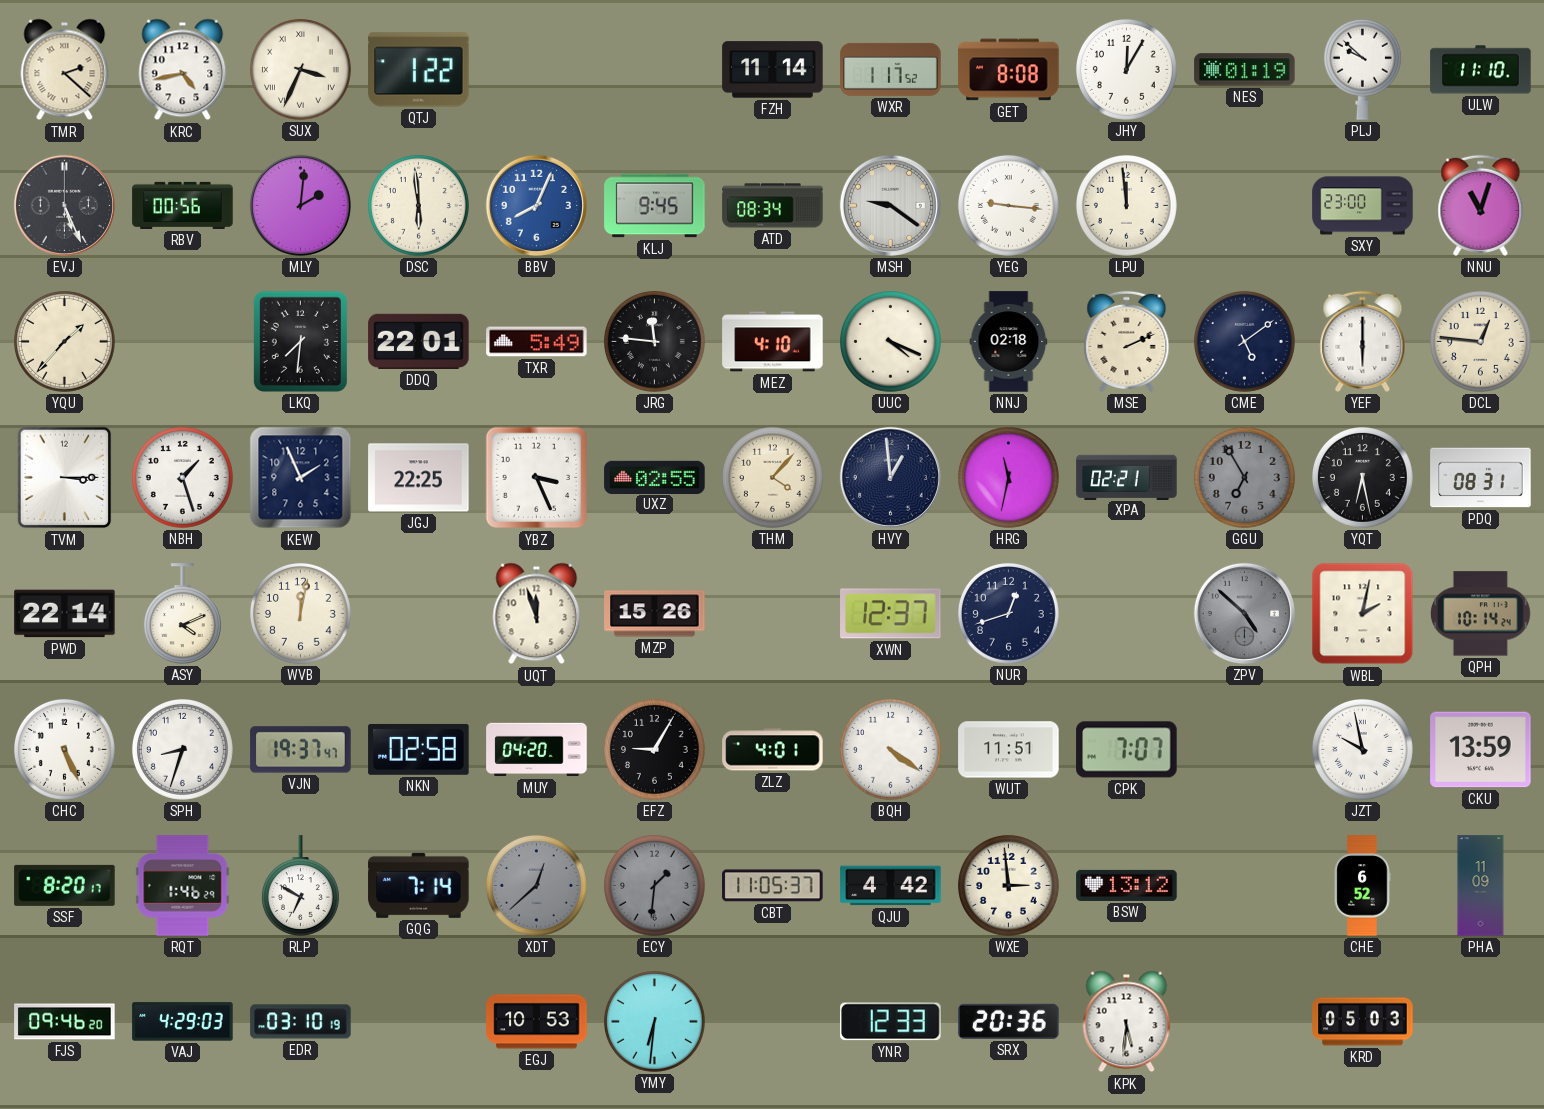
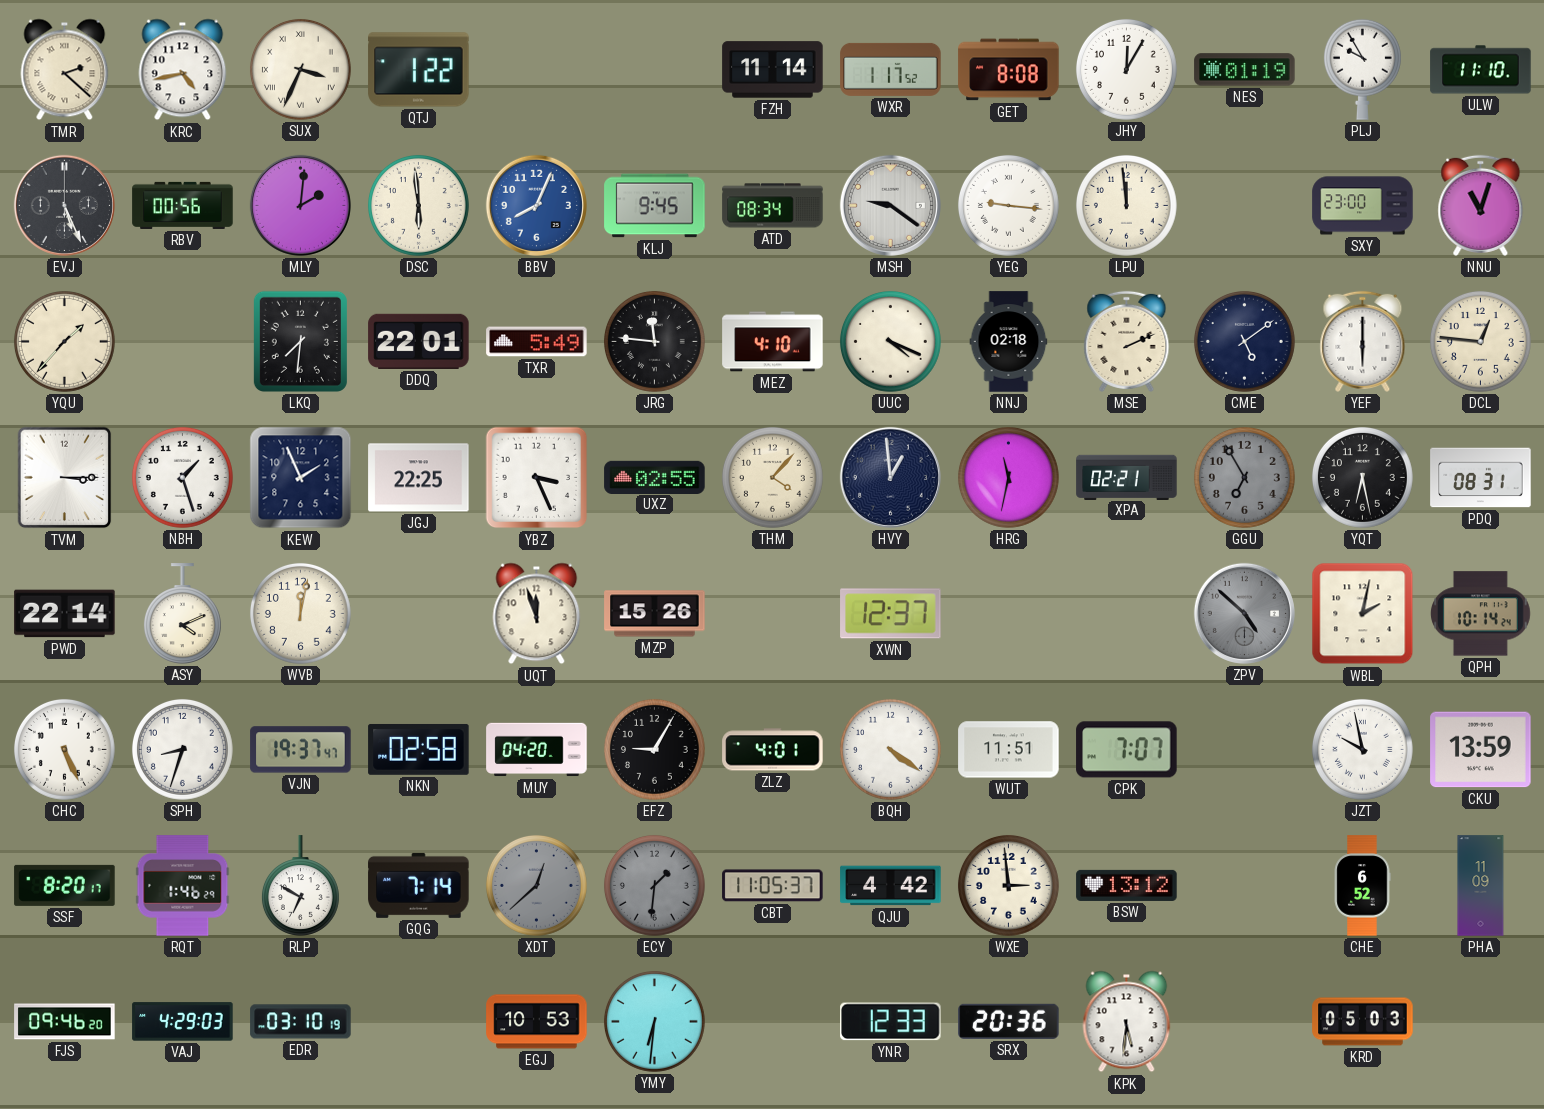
PLJ: 9:52 -> 9:55 (1362, 69)
NUR: 12:42 -> none (1008, 613)
